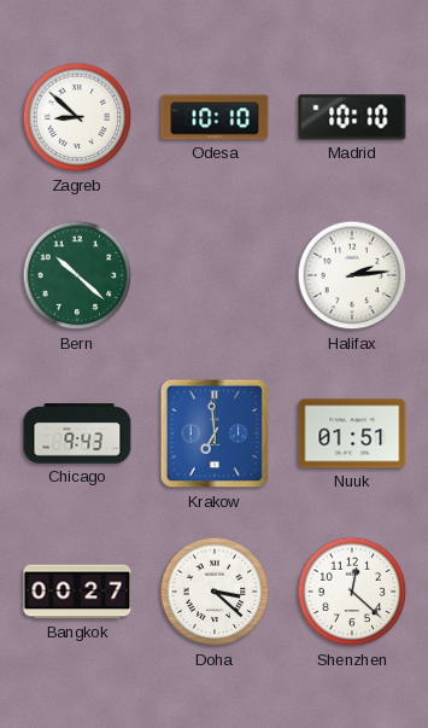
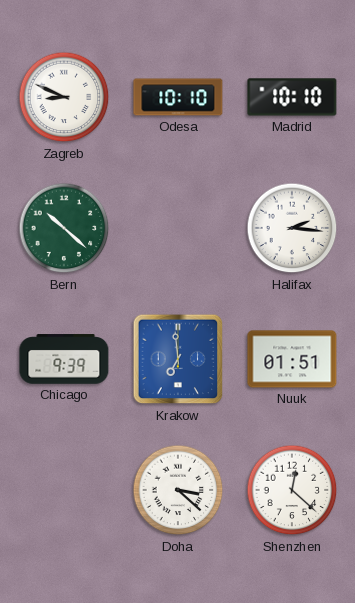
Zagreb: 8:52 -> 8:49 (64, 97)
Halifax: 2:14 -> 2:16 (292, 228)
Chicago: 9:43 -> 9:39 (64, 359)
Bangkok: 00:27 -> none (77, 592)
